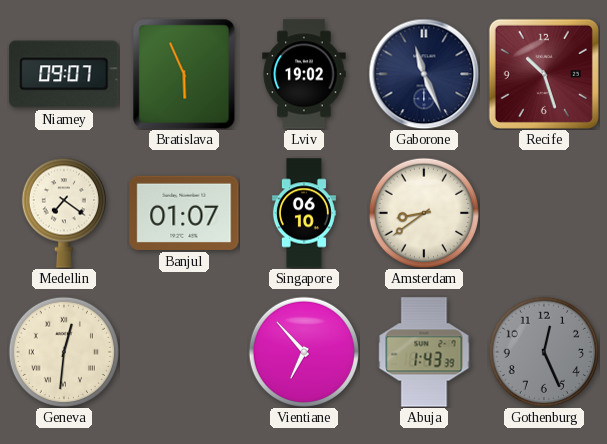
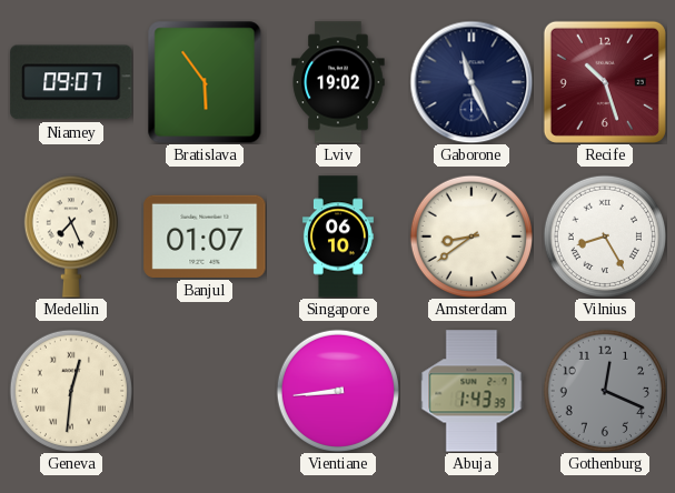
Bratislava: 5:56 -> 5:54 (205, 82)
Medellin: 7:21 -> 7:26 (71, 237)
Vilnius: none -> 8:25 (604, 235)
Vientiane: 6:53 -> 8:44 (337, 390)
Gothenburg: 12:26 -> 12:19 (604, 390)
